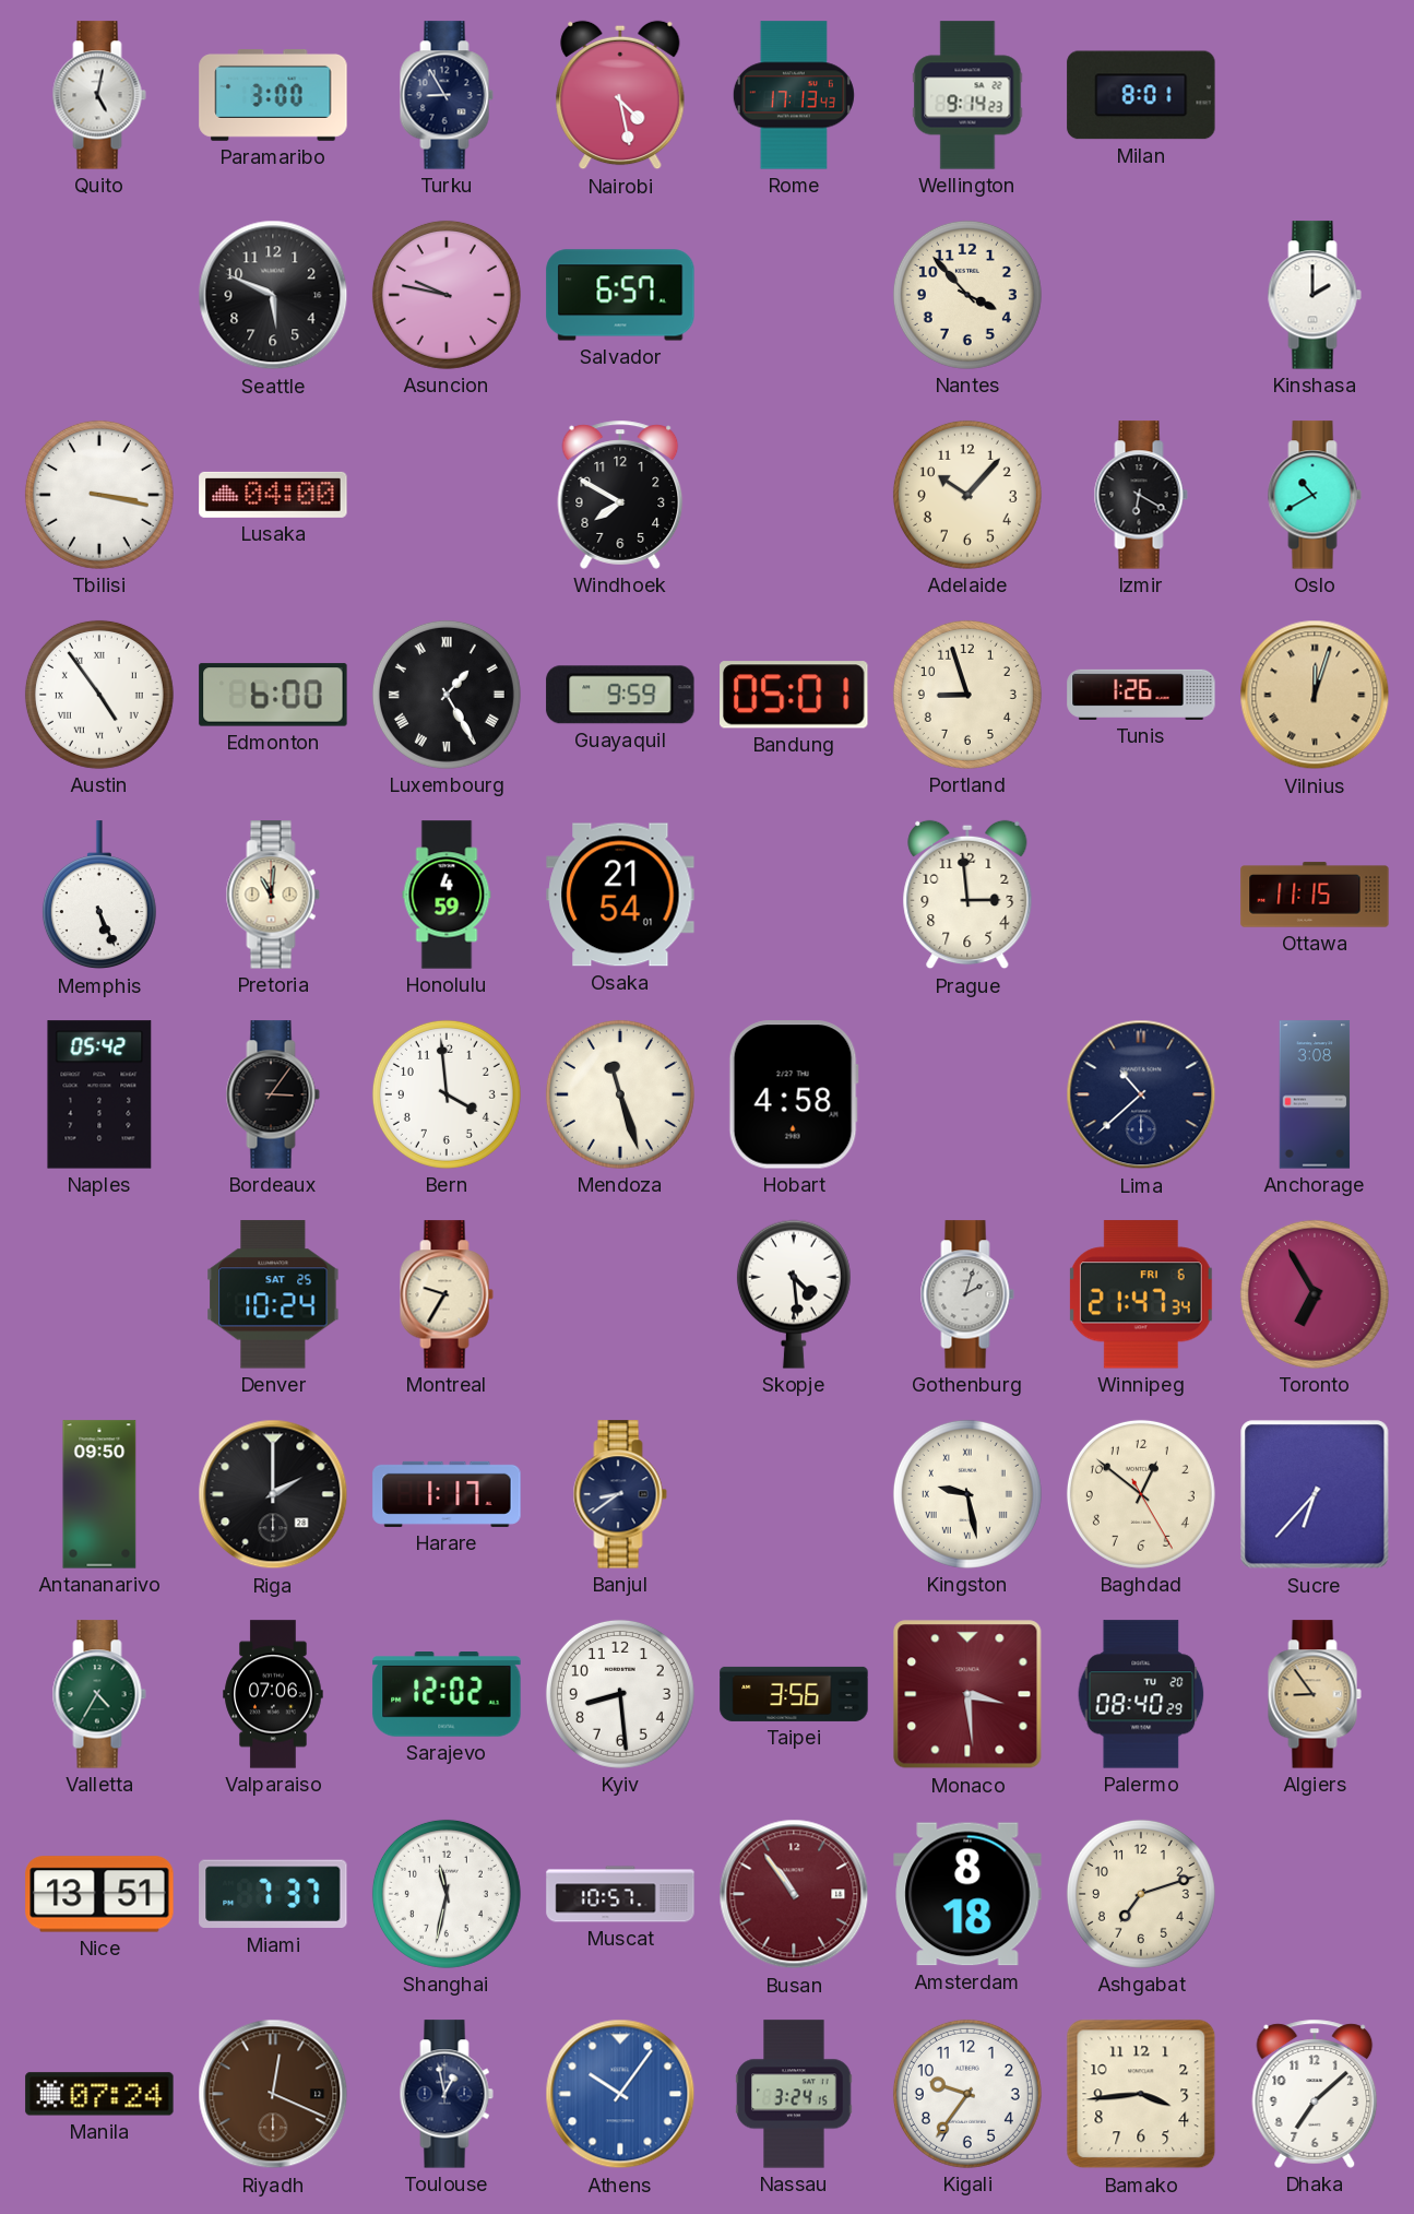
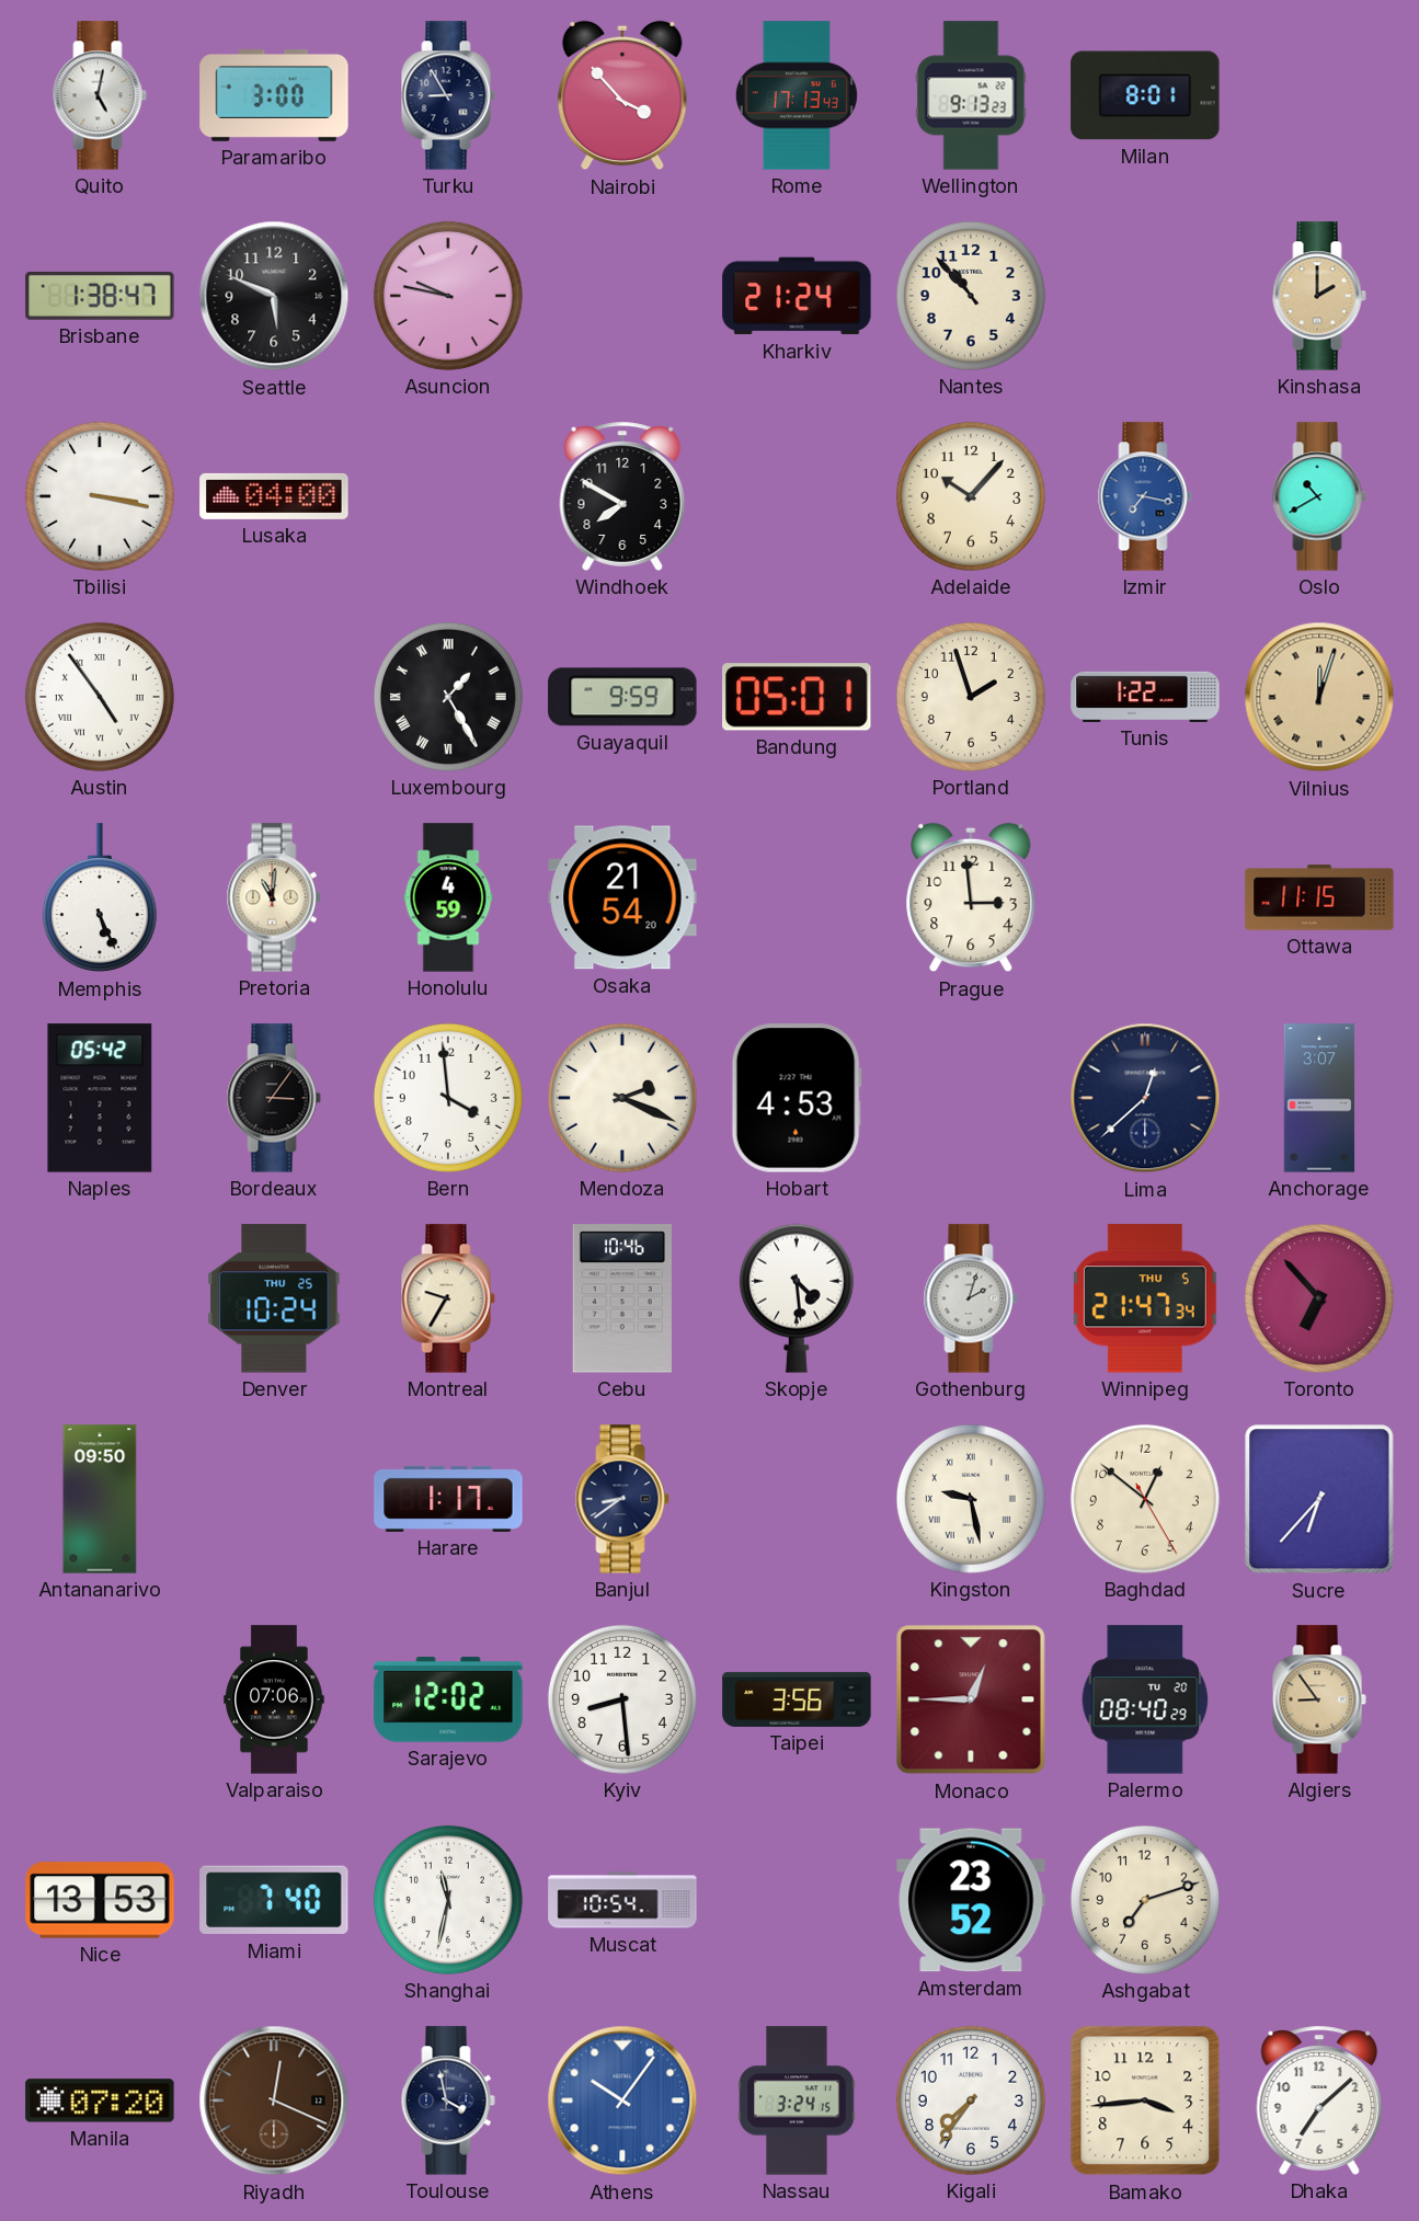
Nairobi: 4:28 -> 3:53 (622, 95)
Wellington: 9:14 -> 9:13 (971, 95)
Brisbane: none -> 1:38 (100, 296)
Salvador: 6:57 -> none (620, 295)
Kharkiv: none -> 21:24 (797, 296)
Nantes: 3:53 -> 10:53 (971, 296)
Kinshasa dial: white -> champagne (1319, 296)
Izmir: 6:20 -> 7:17 (1145, 496)
Izmir dial: black -> blue (1145, 496)
Edmonton: 6:00 -> none (273, 695)
Portland: 8:57 -> 1:57 (971, 697)
Tunis: 1:26 -> 1:22 (1145, 697)
Osaka: 21:54:01 -> 21:54:20 (622, 897)
Mendoza: 11:27 -> 2:19 (622, 1098)
Hobart: 4:58 -> 4:53 (797, 1098)
Lima: 10:38 -> 12:38 (1145, 1098)
Anchorage: 3:08 -> 3:07 (1319, 1098)
Denver date: SAT 25 -> THU 25 (274, 1298)
Cebu: none -> 10:46 (622, 1298)
Winnipeg date: FRI 6 -> THU 5 (1145, 1298)
Toronto: 6:55 -> 6:53 (1319, 1298)
Riga: 2:00 -> none (273, 1494)
Valletta: 4:35 -> none (99, 1694)
Monaco: 3:29 -> 12:45 (971, 1699)
Nice: 13:51 -> 13:53 (100, 1900)
Miami: 7:37 -> 7:40 (274, 1900)
Muscat: 10:57 -> 10:54 (622, 1900)
Busan: 10:54 -> none (794, 1894)
Amsterdam: 8:18 -> 23:52 (971, 1900)
Manila: 07:24 -> 07:20 (100, 2100)
Toulouse: 12:58 -> 3:58 (448, 2100)
Kigali: 9:36 -> 7:36 (971, 2100)
